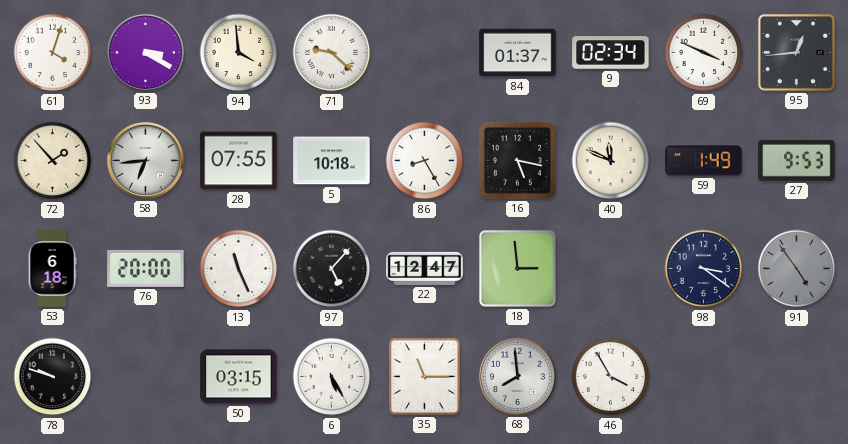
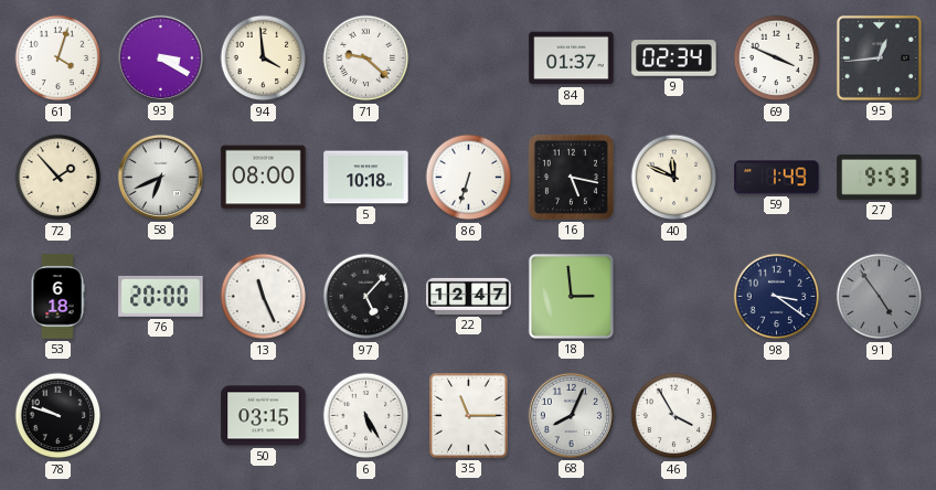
58: 6:44 -> 6:41 (160, 177)
28: 07:55 -> 08:00 (264, 178)
86: 8:25 -> 6:33 (469, 178)
68: 7:59 -> 8:04 (571, 415)
